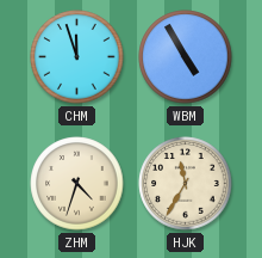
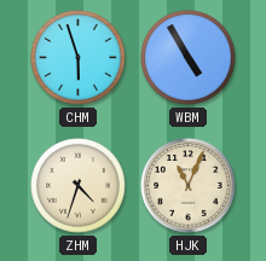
CHM: 11:57 -> 5:57 (79, 58)
HJK: 11:35 -> 11:04 (189, 186)
